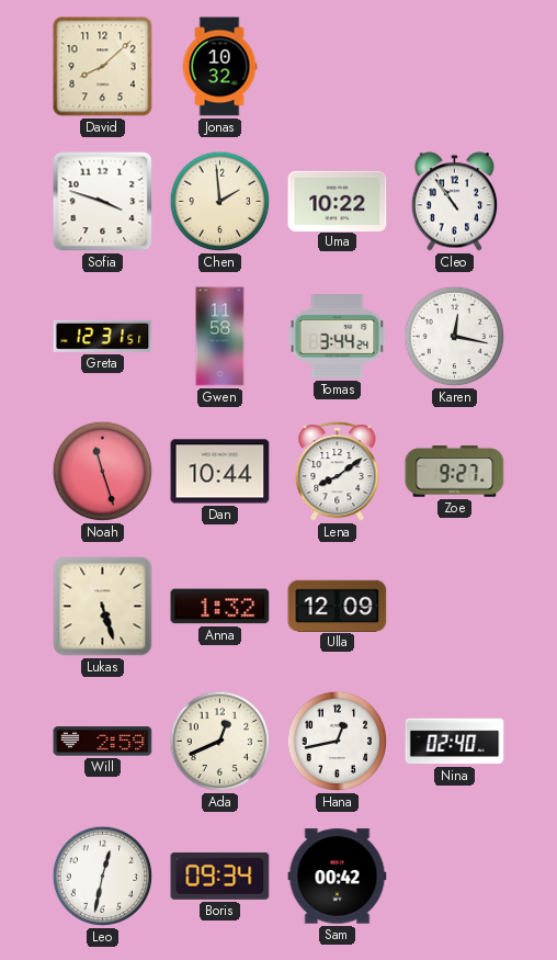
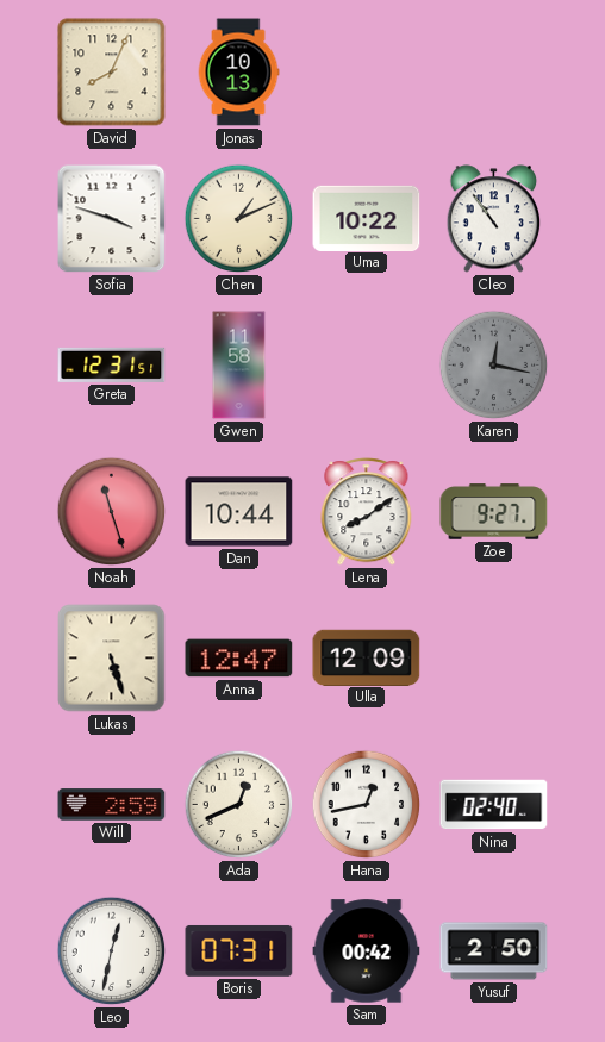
David: 8:08 -> 8:04 (112, 73)
Jonas: 10:32 -> 10:13 (238, 73)
Chen: 1:59 -> 1:11 (239, 219)
Tomas: 3:44 -> none (338, 337)
Karen dial: white -> grey (494, 366)
Anna: 1:32 -> 12:47 (239, 659)
Boris: 09:34 -> 07:31 (239, 950)
Yusuf: none -> 2:50 (494, 951)
